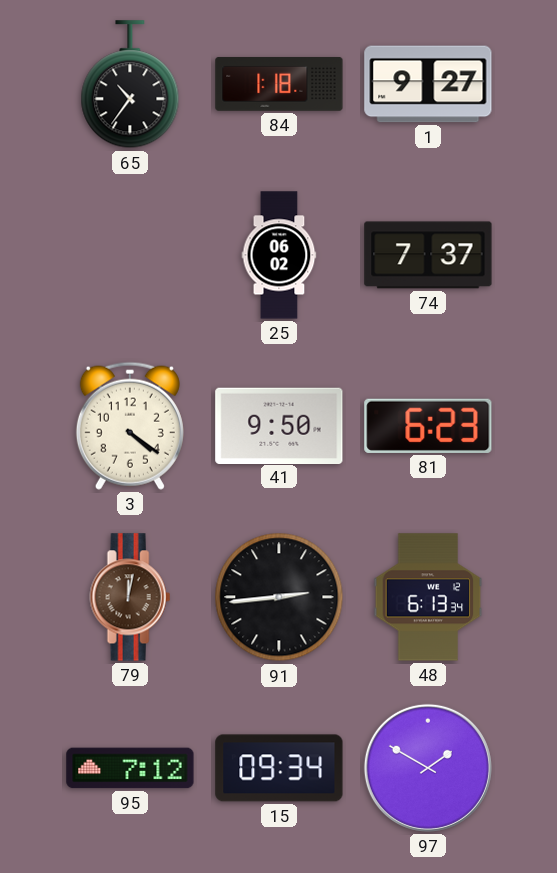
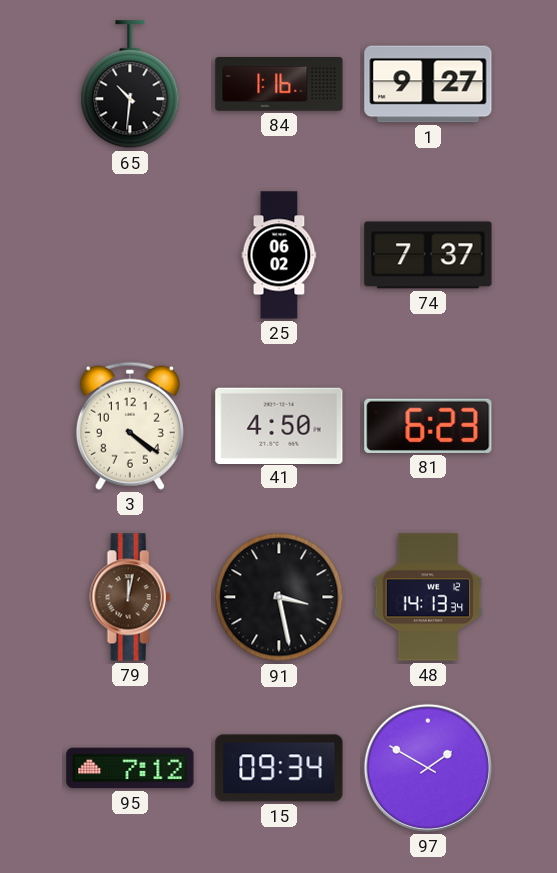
65: 10:36 -> 10:31 (130, 85)
84: 1:18 -> 1:16 (279, 84)
41: 9:50 -> 4:50 (279, 425)
91: 2:44 -> 3:28 (279, 597)
48: 6:13 -> 14:13 (428, 597)
